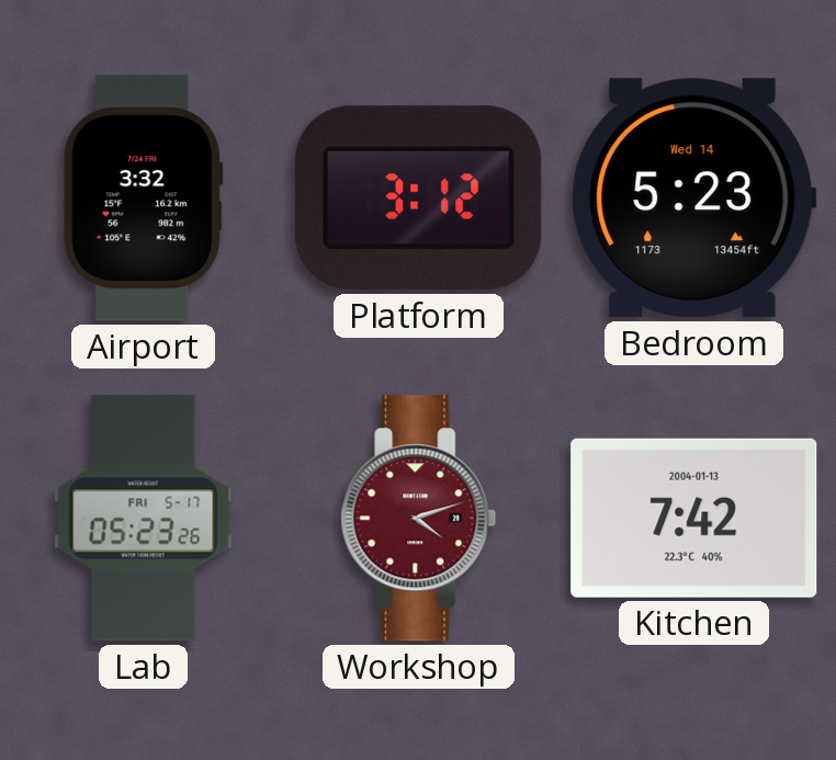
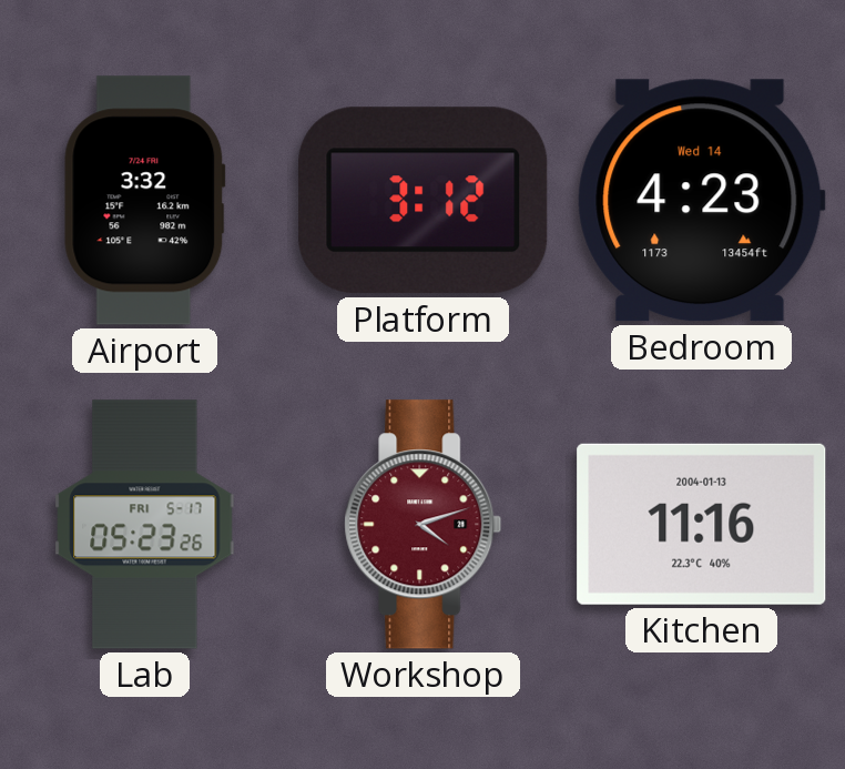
Bedroom: 5:23 -> 4:23 (701, 201)
Kitchen: 7:42 -> 11:16 (702, 524)
